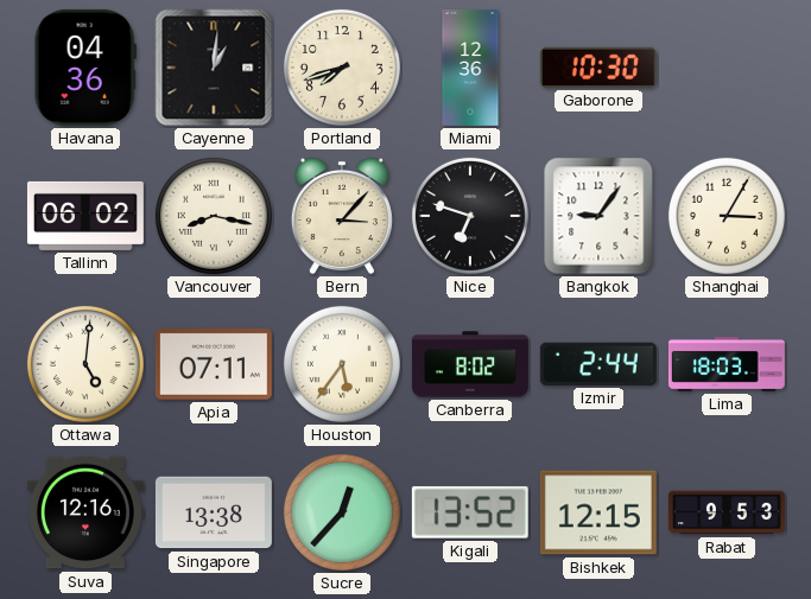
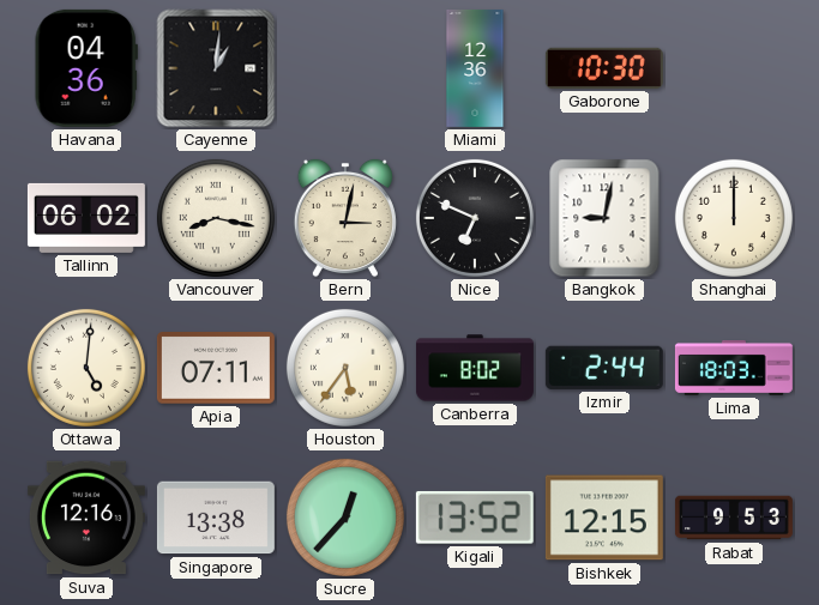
Portland: 7:42 -> none (342, 68)
Bern: 3:07 -> 3:02 (345, 218)
Nice: 6:48 -> 6:49 (475, 218)
Bangkok: 9:06 -> 9:02 (604, 218)
Shanghai: 3:05 -> 12:00 (734, 218)
